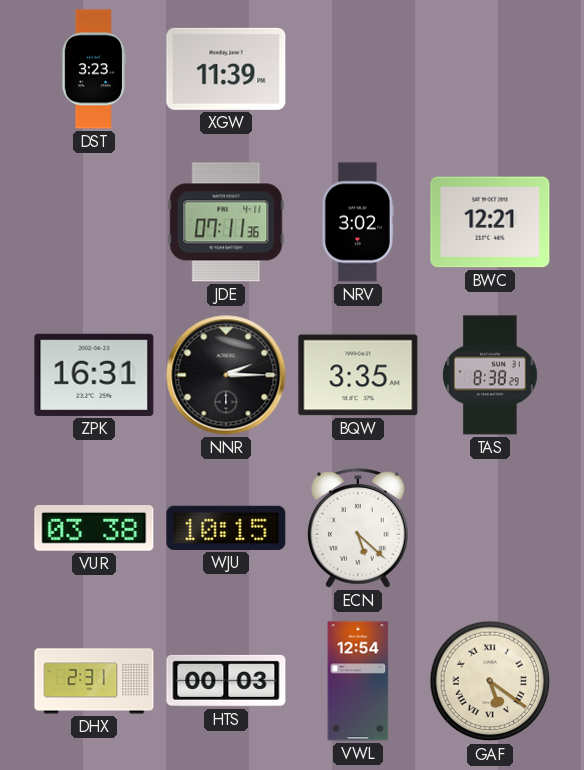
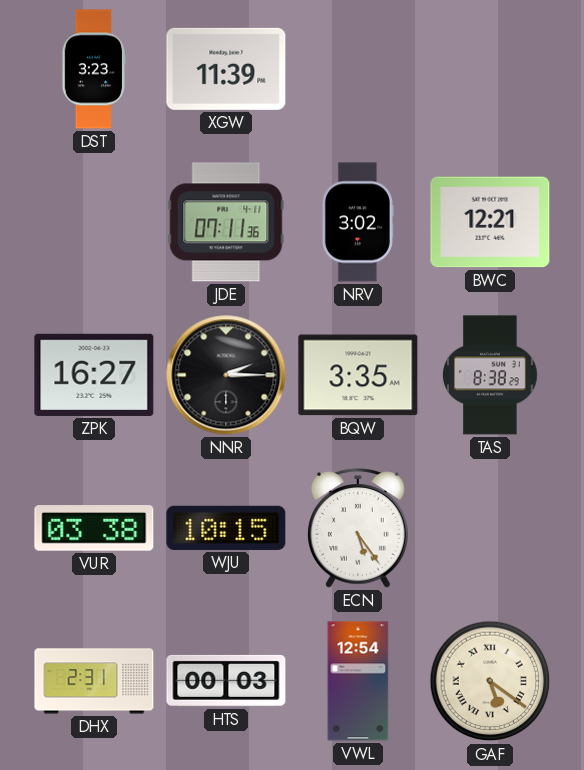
ZPK: 16:31 -> 16:27 (94, 375)
ECN: 5:22 -> 5:24 (359, 528)
